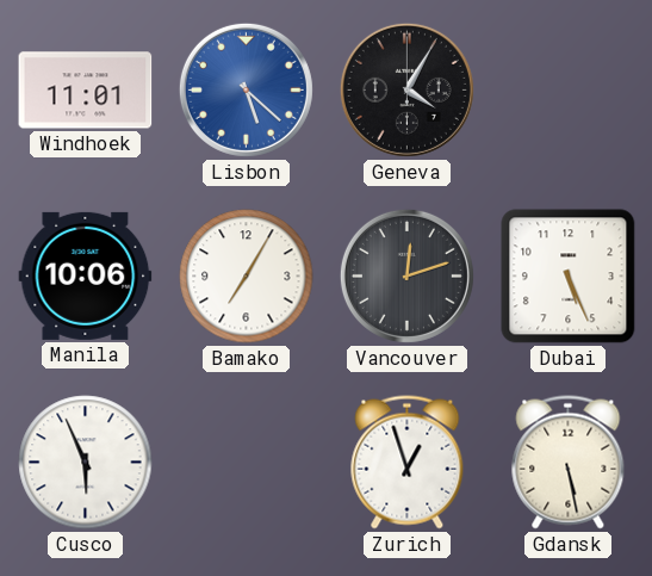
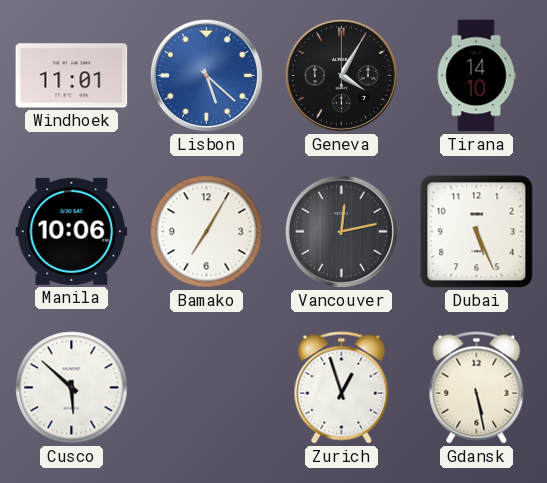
Tirana: none -> 14:10 (476, 76)
Vancouver: 12:12 -> 12:13 (341, 231)
Cusco: 5:56 -> 5:52 (72, 388)
